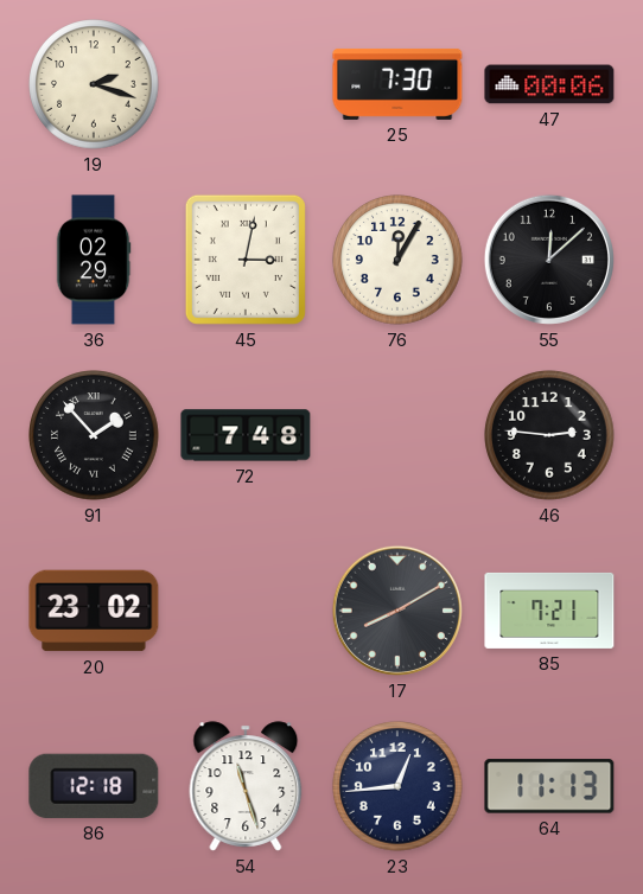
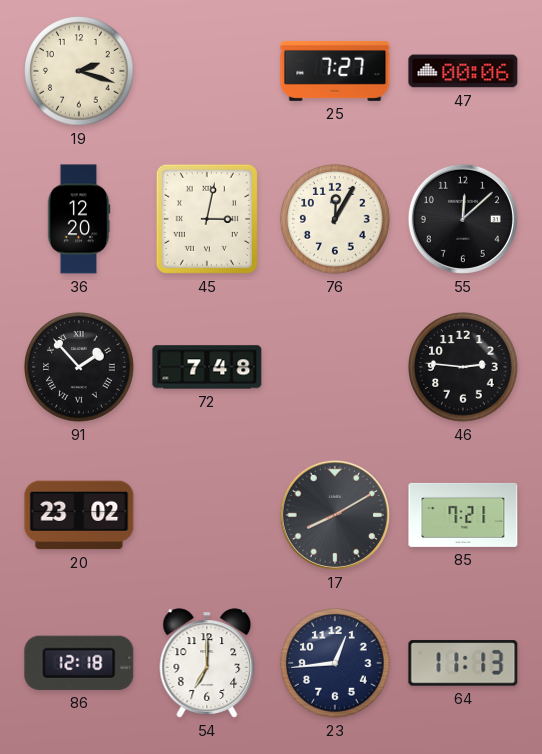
25: 7:30 -> 7:27 (335, 71)
36: 02:29 -> 12:20 (79, 219)
54: 11:27 -> 7:00 (207, 663)
